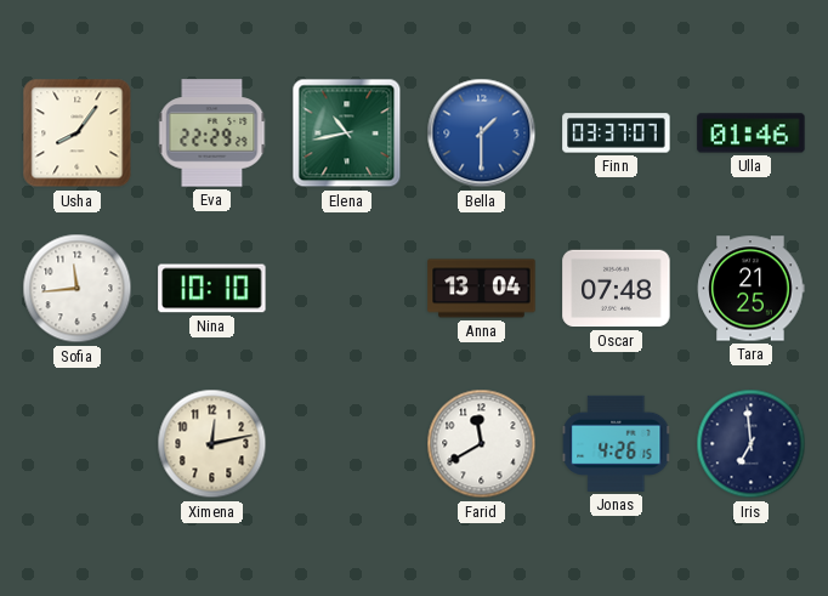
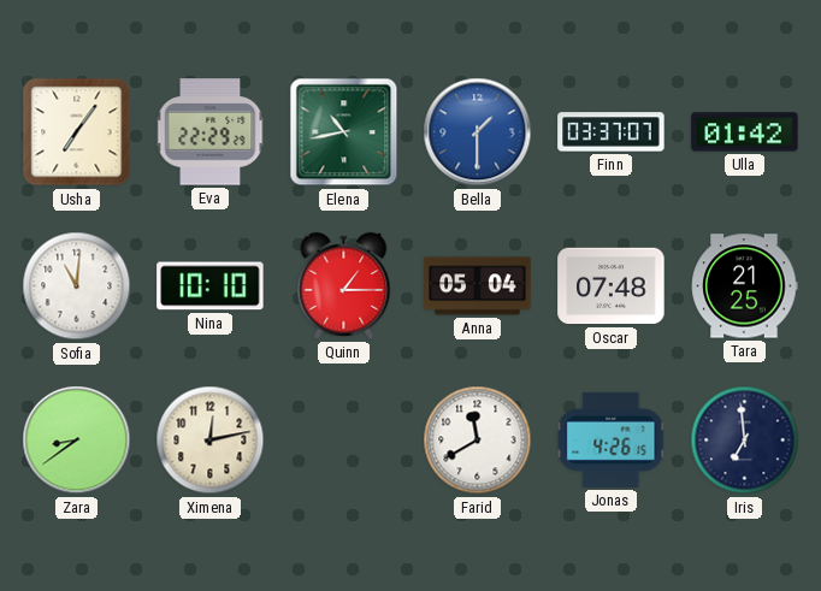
Usha: 8:06 -> 7:06 (77, 132)
Ulla: 01:46 -> 01:42 (745, 132)
Sofia: 11:44 -> 11:01 (77, 286)
Quinn: none -> 1:15 (344, 285)
Anna: 13:04 -> 05:04 (478, 286)
Zara: none -> 8:39 (77, 441)
